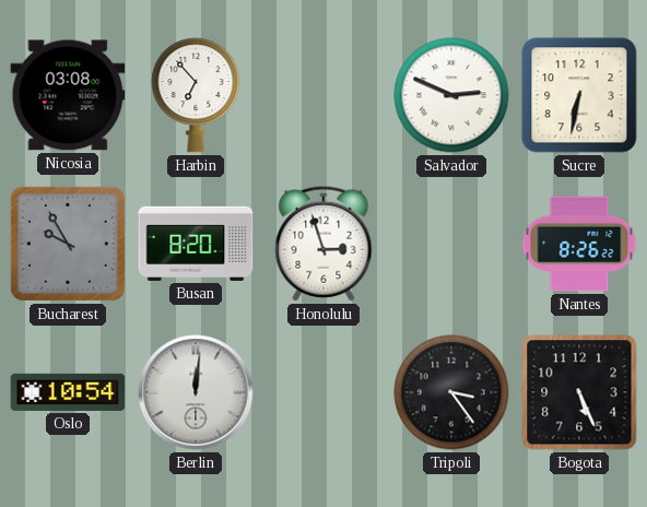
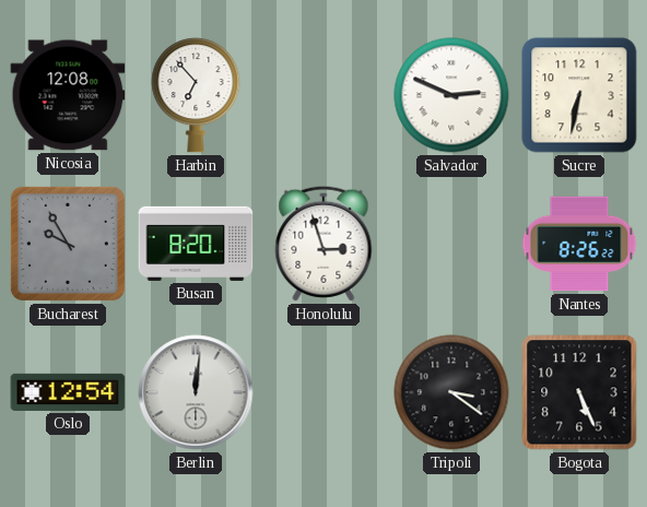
Nicosia: 03:08 -> 12:08 (68, 95)
Oslo: 10:54 -> 12:54 (68, 392)
Tripoli: 3:24 -> 3:21 (451, 392)
